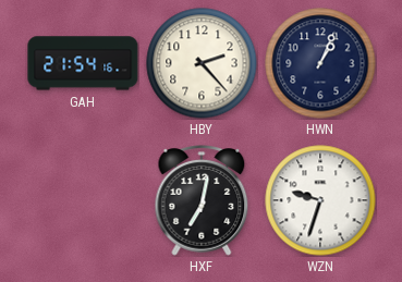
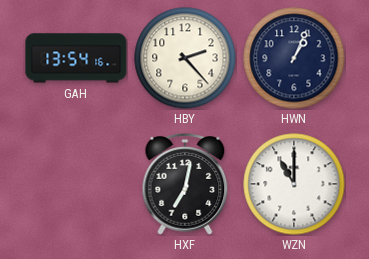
GAH: 21:54 -> 13:54 (76, 58)
WZN: 9:33 -> 11:00 (294, 184)
